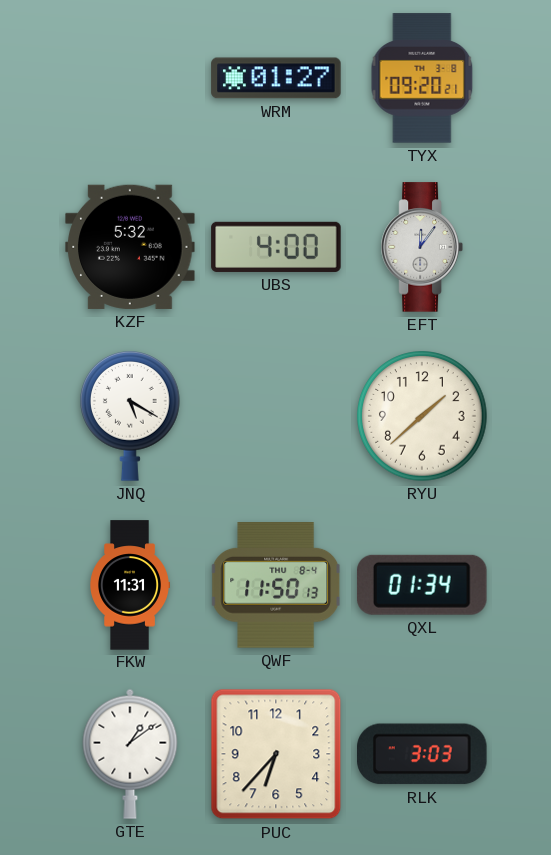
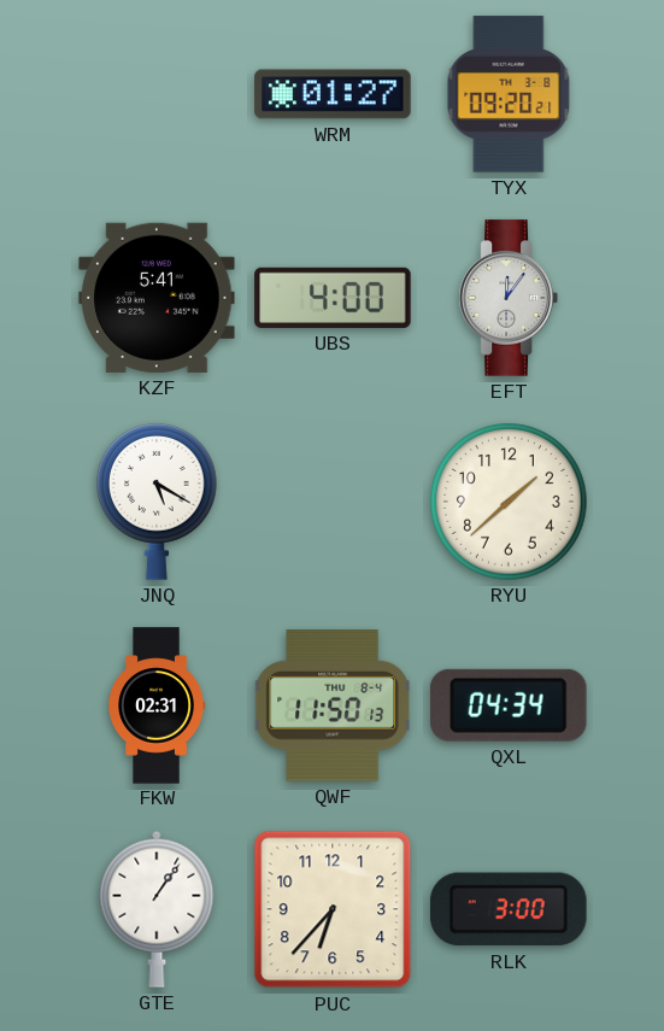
KZF: 5:32 -> 5:41 (157, 298)
FKW: 11:31 -> 02:31 (157, 705)
QXL: 01:34 -> 04:34 (509, 705)
GTE: 1:09 -> 1:06 (157, 909)
RLK: 3:03 -> 3:00 (509, 909)
